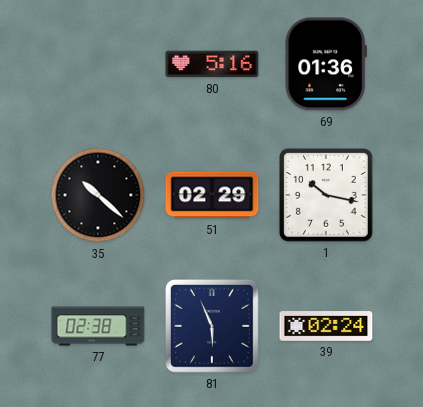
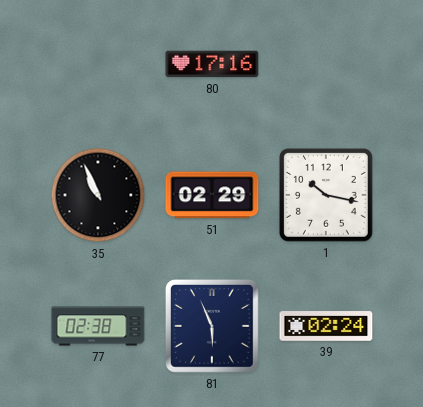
80: 5:16 -> 17:16 (212, 64)
69: 01:36 -> none (326, 64)
35: 10:22 -> 10:56 (98, 195)
